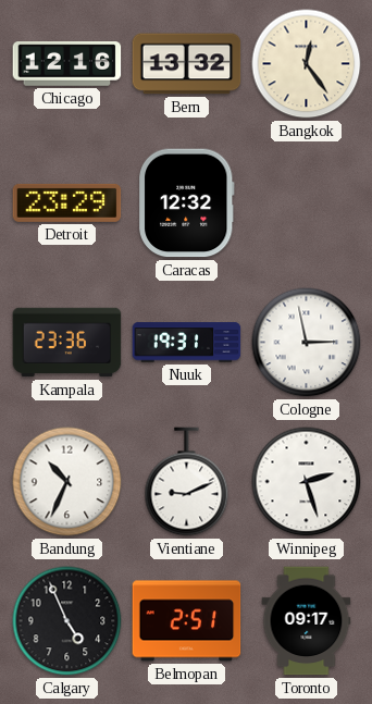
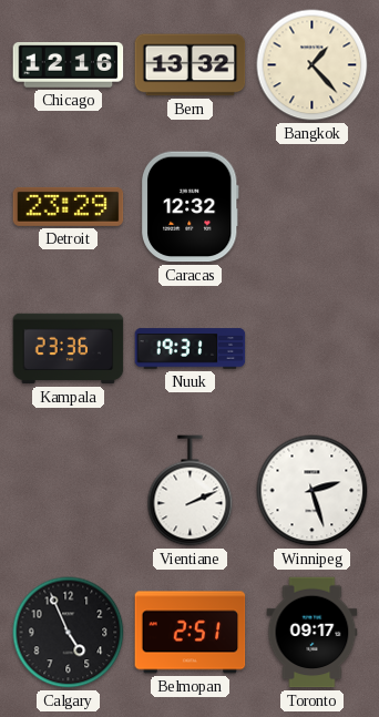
Bangkok: 12:24 -> 1:23 (313, 65)
Cologne: 2:58 -> none (307, 343)
Bandung: 10:34 -> none (67, 482)
Vientiane: 9:11 -> 2:11 (191, 491)
